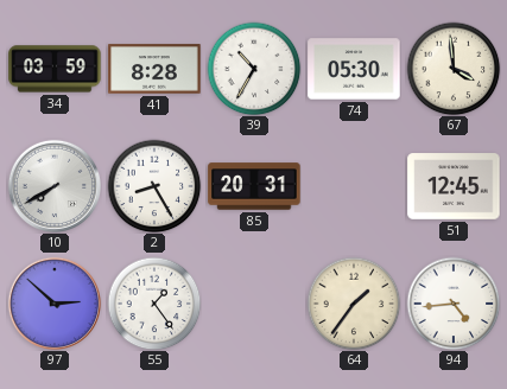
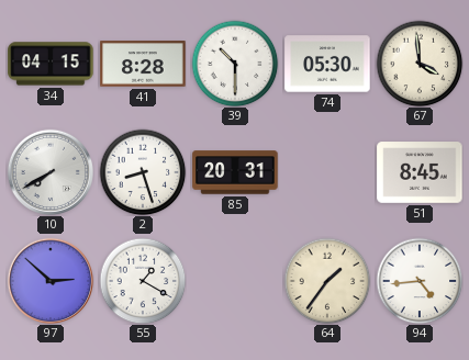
34: 03:59 -> 04:15 (51, 64)
39: 10:35 -> 10:30 (235, 64)
2: 8:25 -> 8:27 (143, 172)
51: 12:45 -> 8:45 (420, 172)
55: 1:24 -> 1:20 (143, 281)
